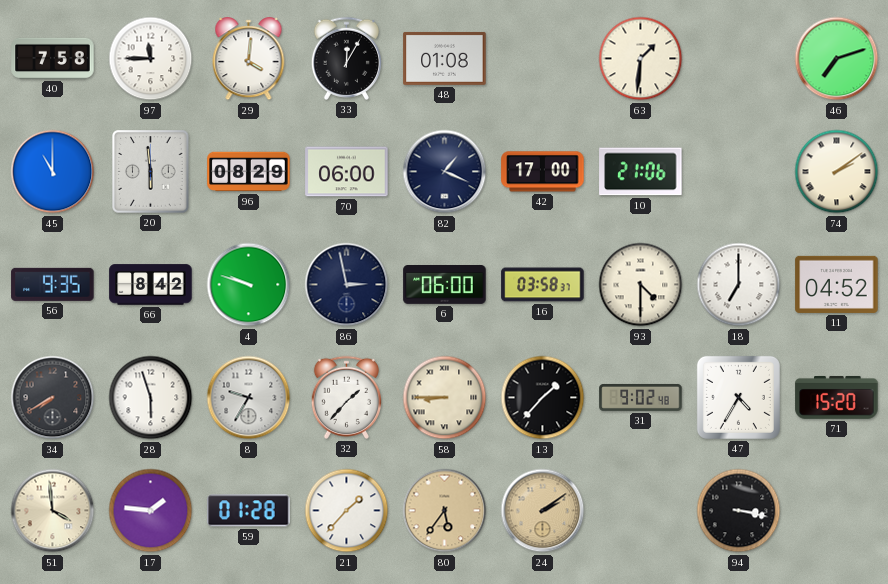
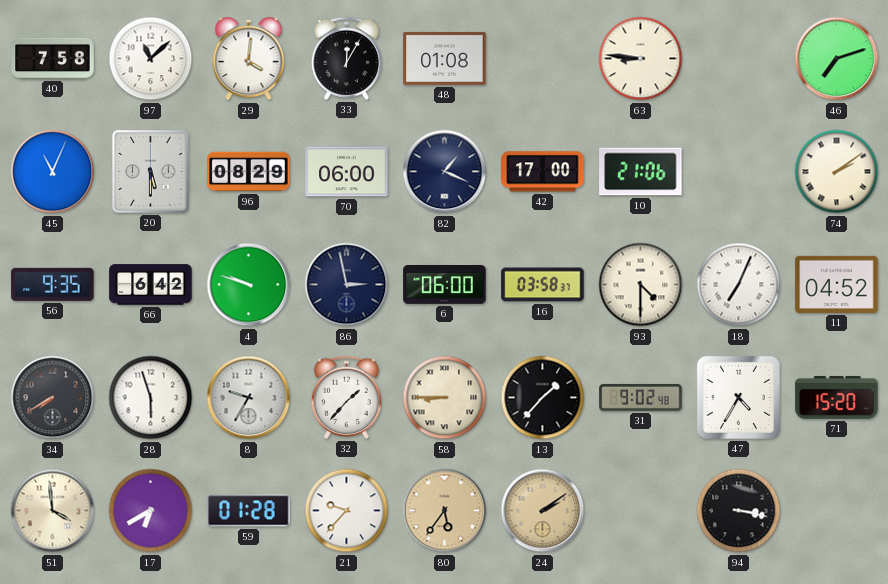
97: 11:45 -> 11:08 (151, 59)
63: 1:31 -> 8:46 (641, 59)
45: 11:00 -> 11:04 (53, 172)
20: 5:59 -> 5:30 (151, 172)
66: 8:42 -> 6:42 (151, 285)
18: 7:00 -> 7:04 (739, 285)
17: 1:46 -> 6:40 (151, 511)
21: 1:37 -> 9:37 (347, 511)
